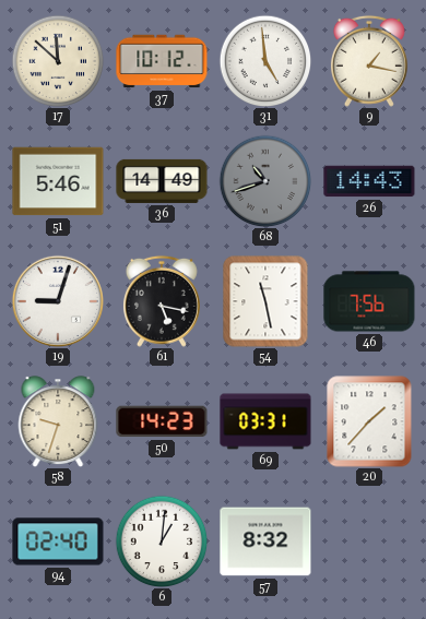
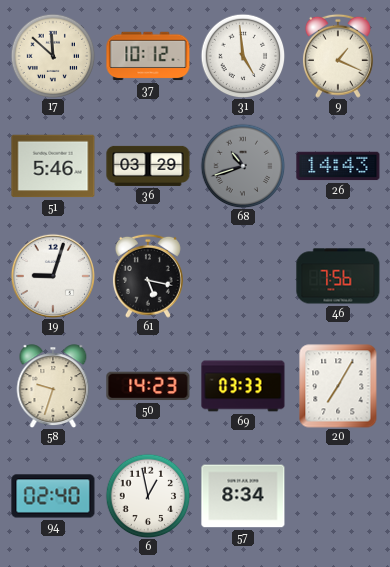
9: 1:17 -> 1:19 (338, 56)
36: 14:49 -> 03:29 (148, 166)
54: 11:28 -> none (265, 301)
69: 03:31 -> 03:33 (243, 386)
20: 1:37 -> 7:05 (338, 386)
6: 1:01 -> 12:58 (148, 496)
57: 8:32 -> 8:34 (243, 496)
